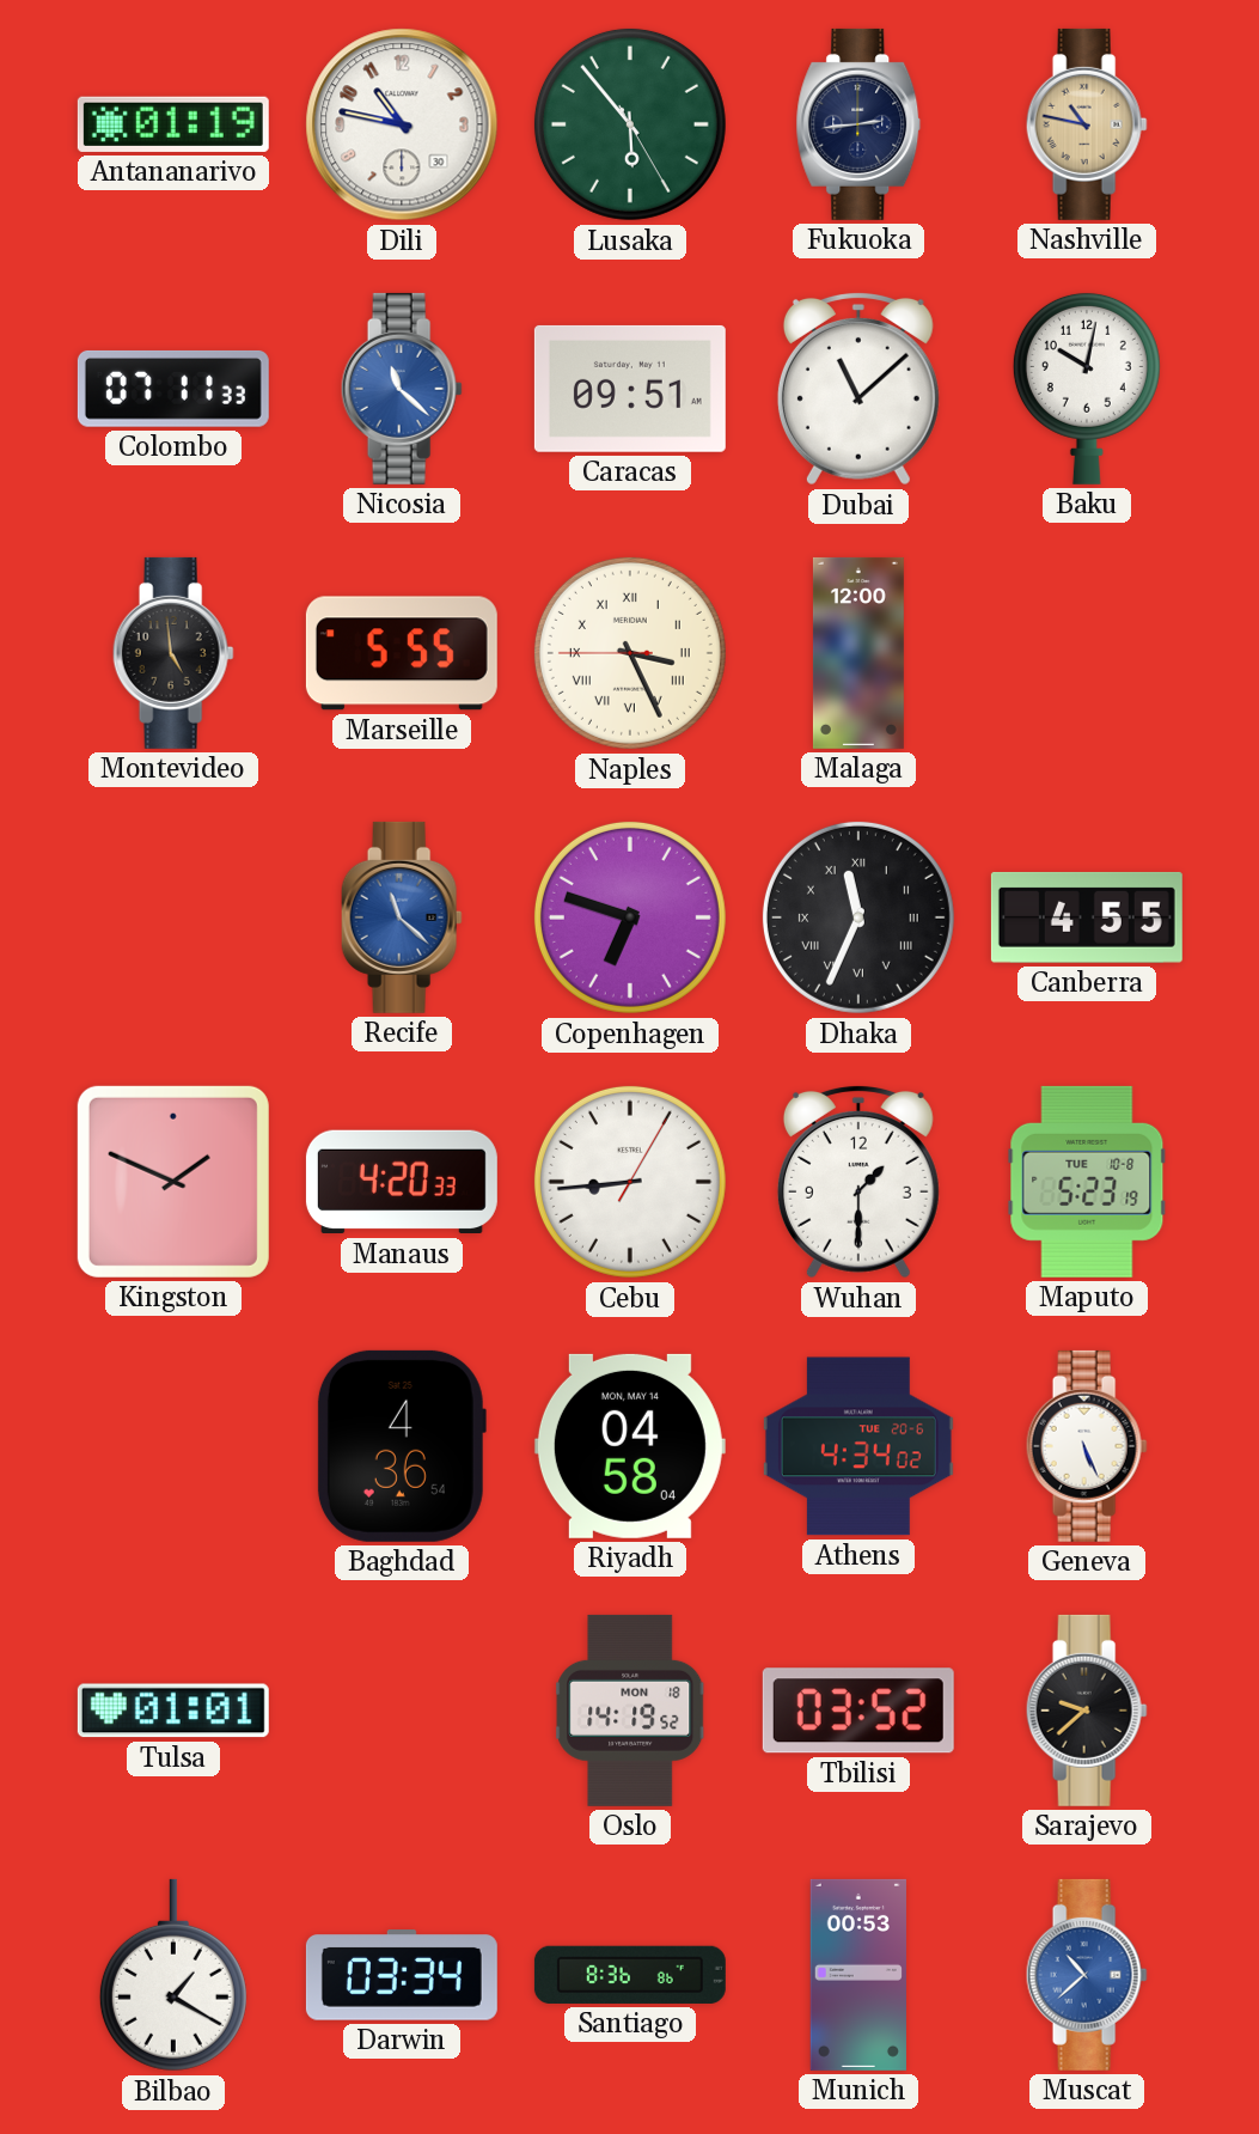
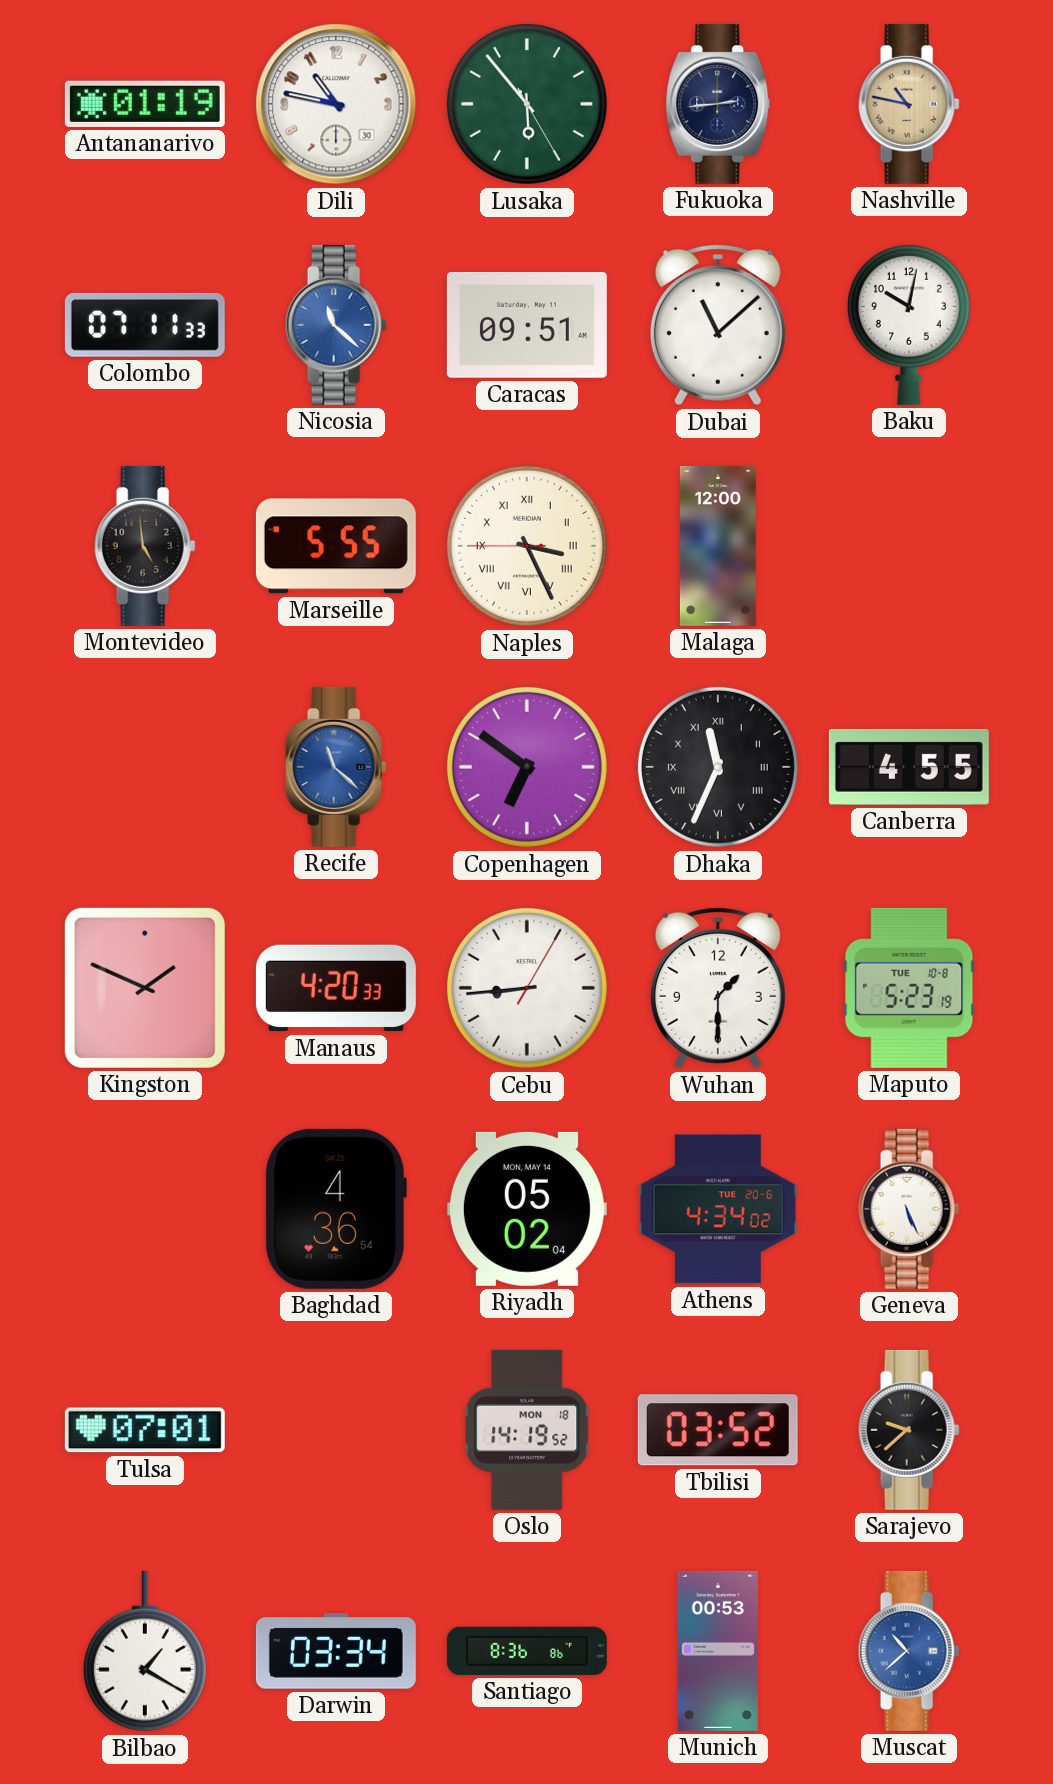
Copenhagen: 6:48 -> 6:51 (527, 767)
Riyadh: 04:58 -> 05:02 (527, 1209)
Tulsa: 01:01 -> 07:01 (145, 1430)
